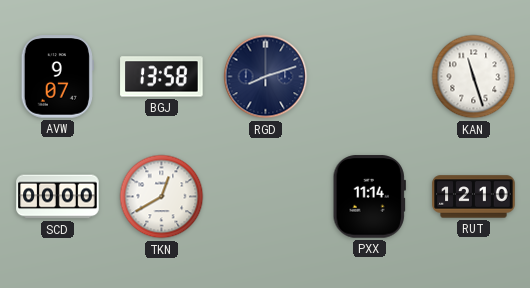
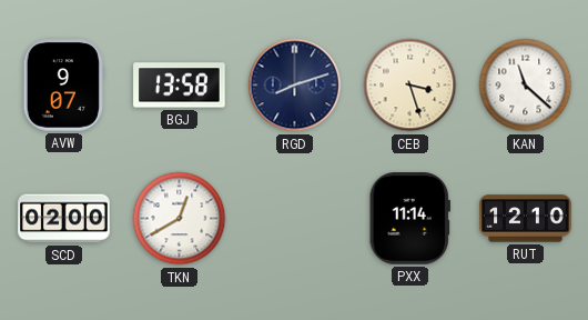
CEB: none -> 3:27 (410, 86)
KAN: 11:27 -> 11:22 (526, 86)
SCD: 00:00 -> 02:00 (64, 219)
